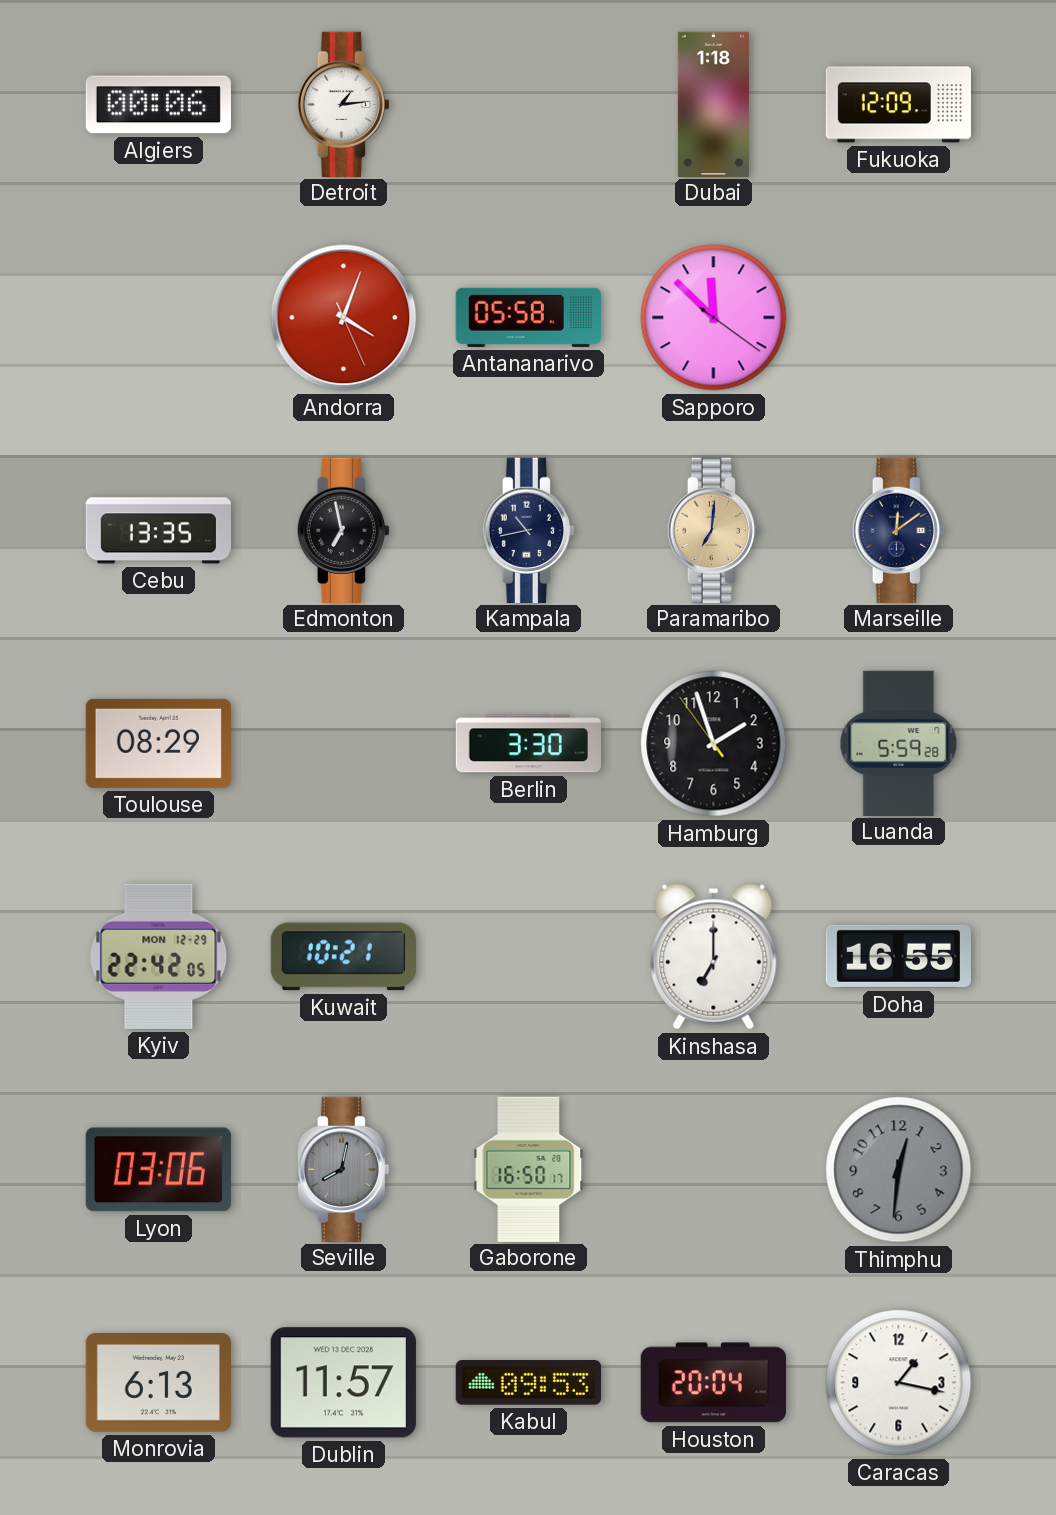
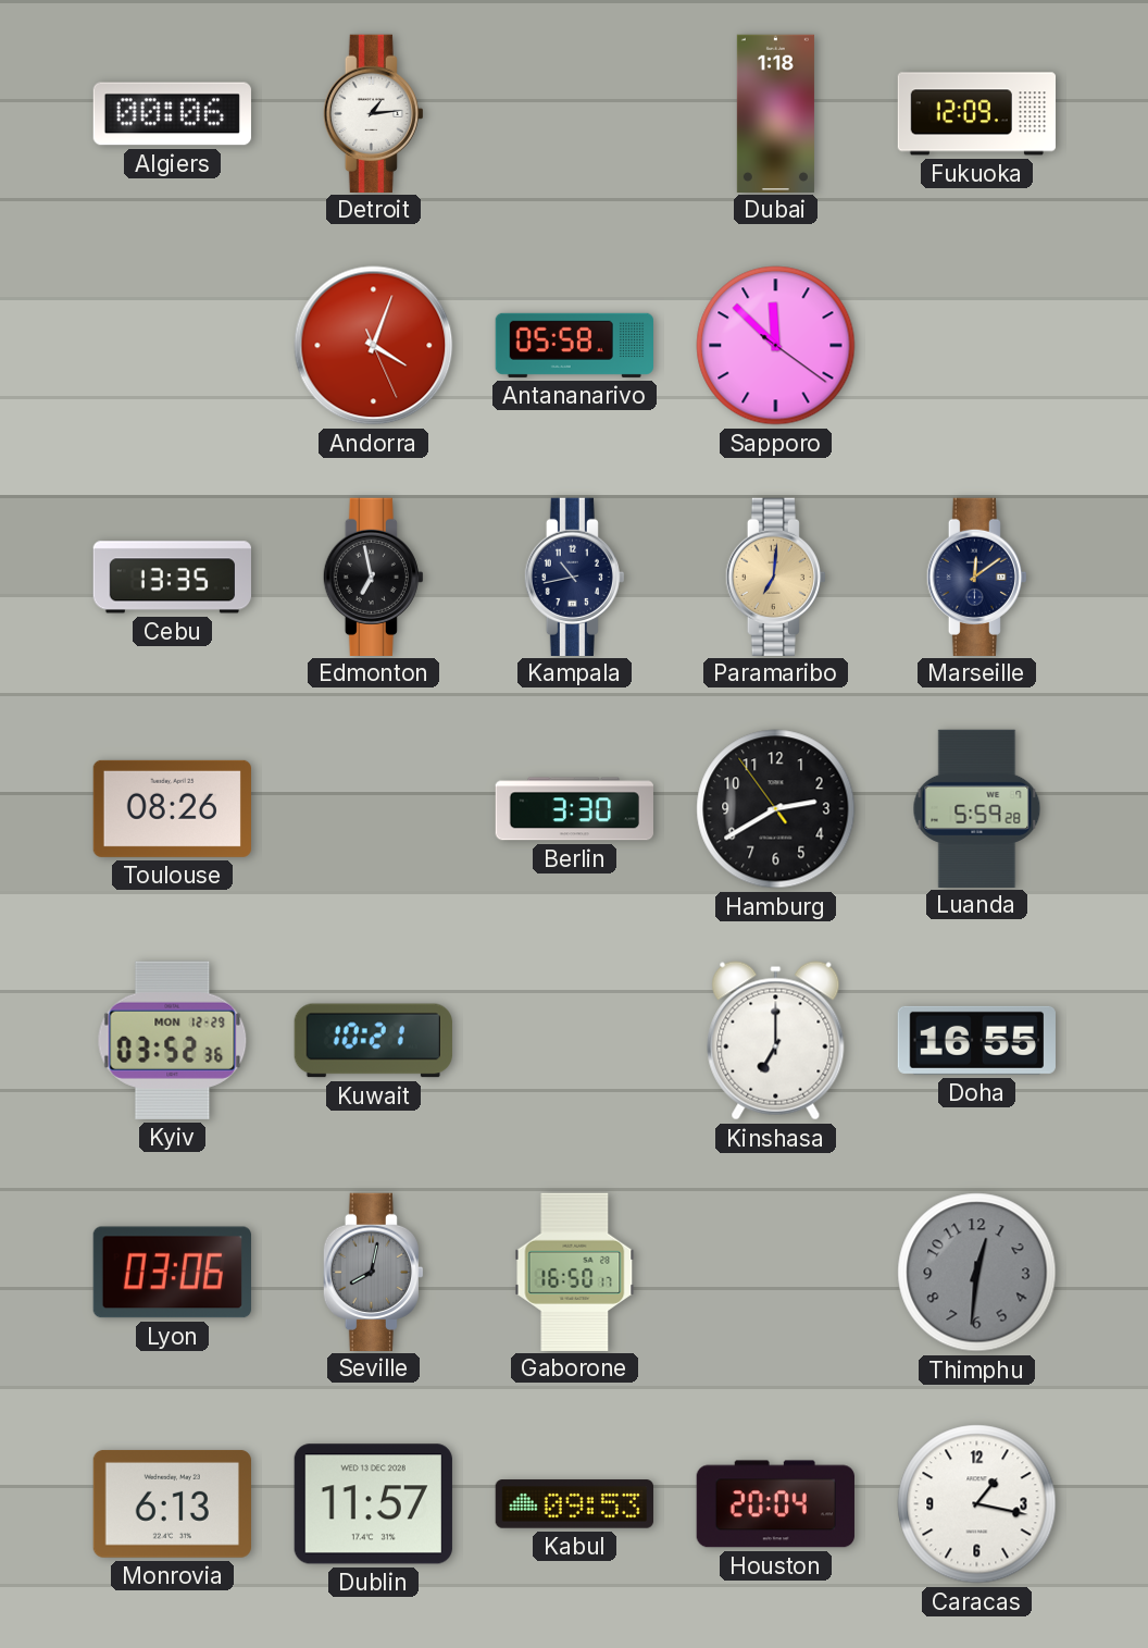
Toulouse: 08:29 -> 08:26 (172, 808)
Hamburg: 1:56 -> 2:39 (776, 809)
Kyiv: 22:42 -> 03:52 (173, 1040)
